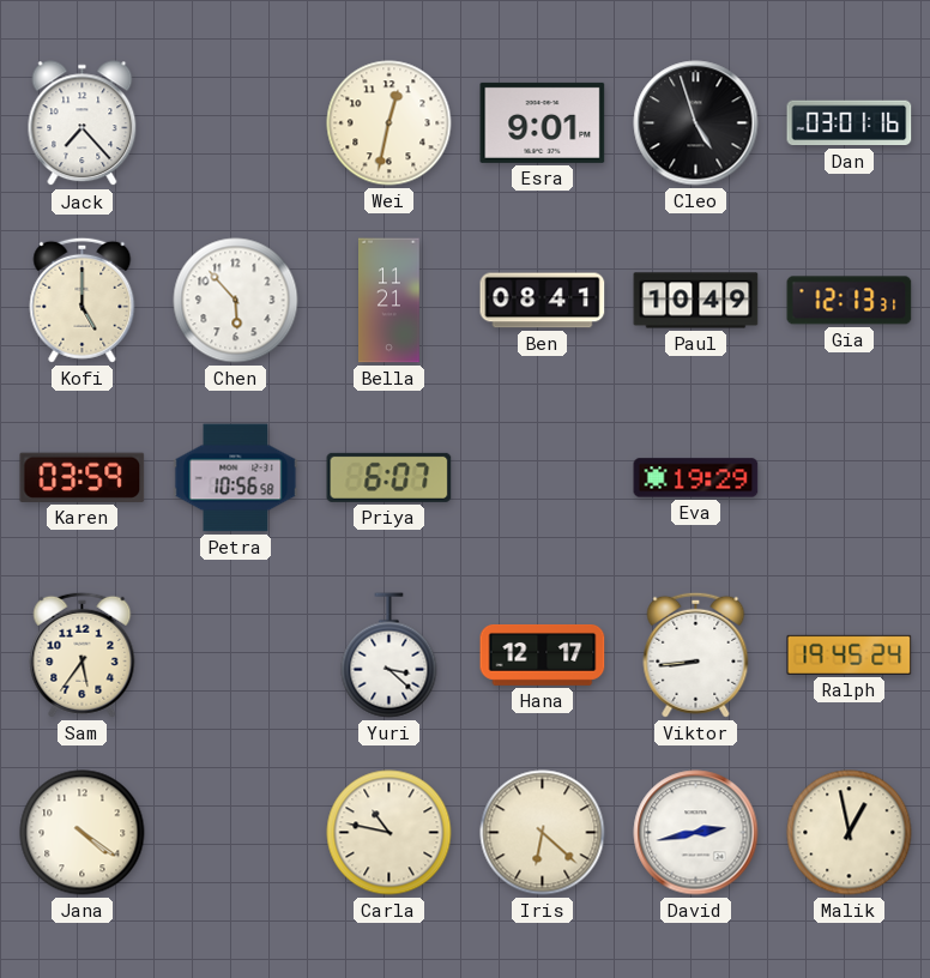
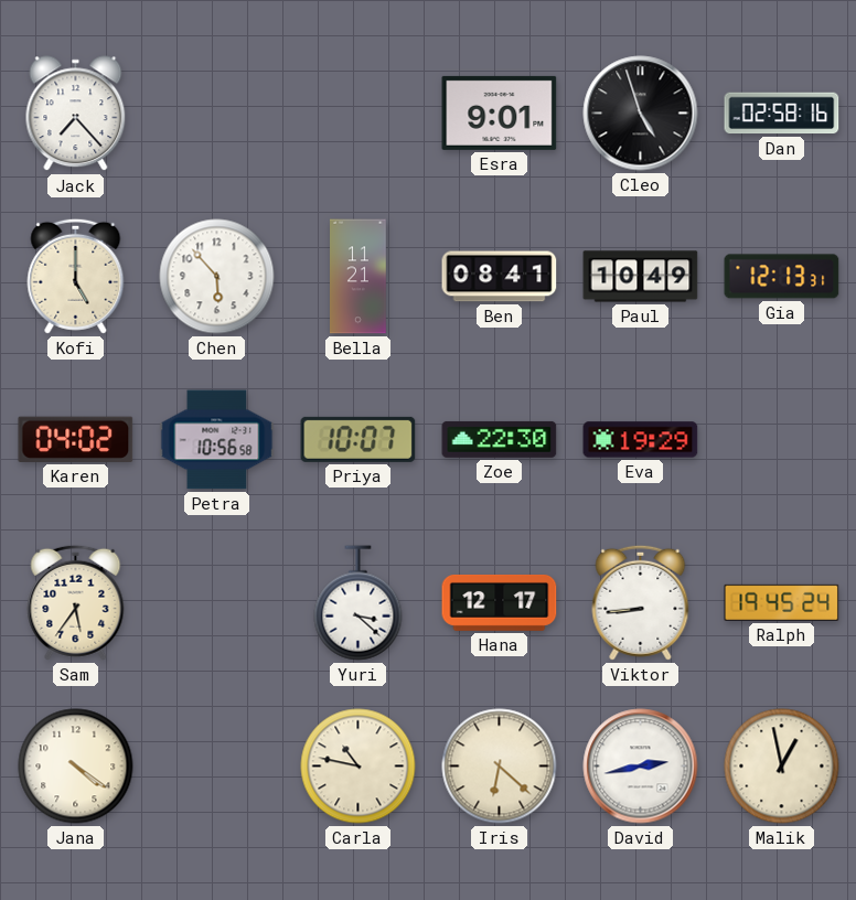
Wei: 12:32 -> none (389, 123)
Dan: 03:01 -> 02:58 (782, 114)
Karen: 03:59 -> 04:02 (76, 439)
Priya: 6:07 -> 10:07 (359, 439)
Zoe: none -> 22:30 (500, 439)
